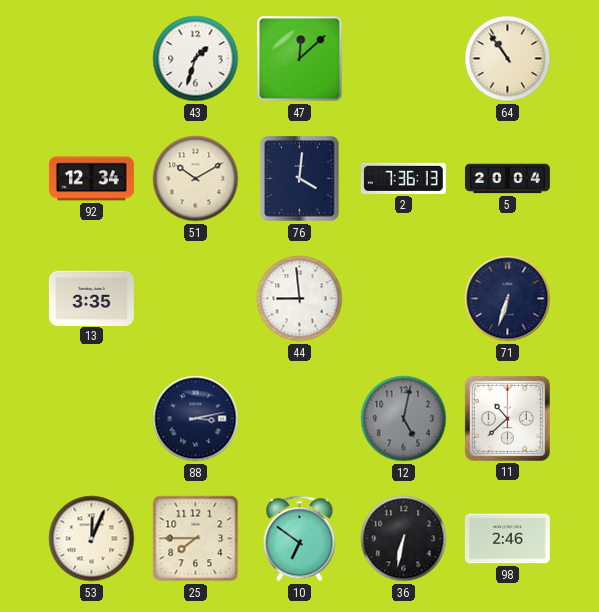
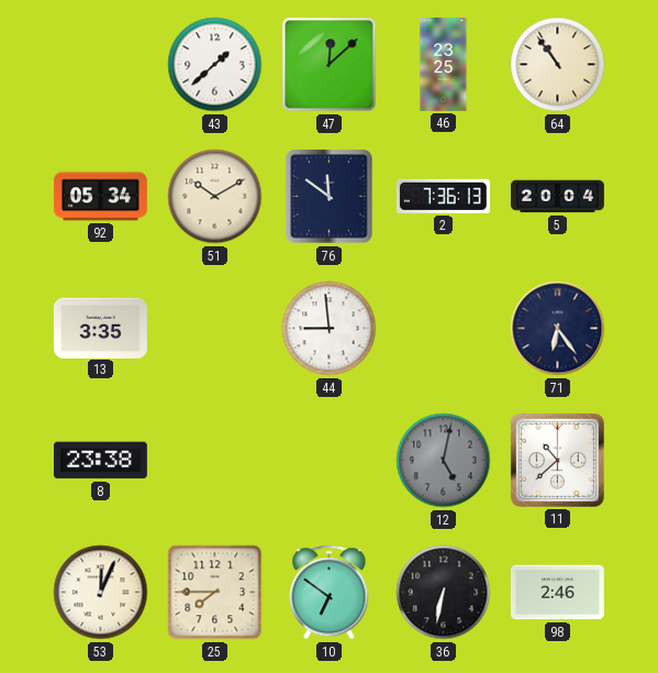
43: 1:33 -> 1:38 (215, 65)
46: none -> 23:25 (444, 64)
92: 12:34 -> 05:34 (100, 197)
76: 4:01 -> 11:51 (330, 197)
71: 6:33 -> 6:24 (558, 329)
8: none -> 23:38 (100, 461)
88: 3:13 -> none (196, 419)
